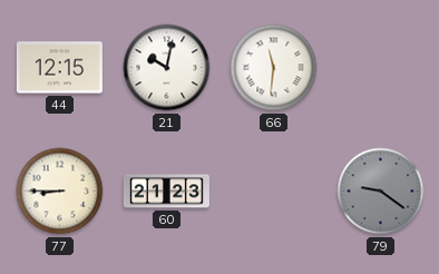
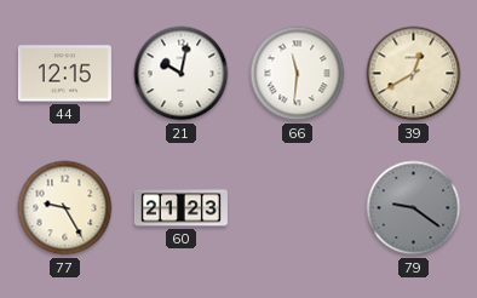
39: none -> 12:40 (414, 74)
77: 8:45 -> 9:25 (65, 208)
